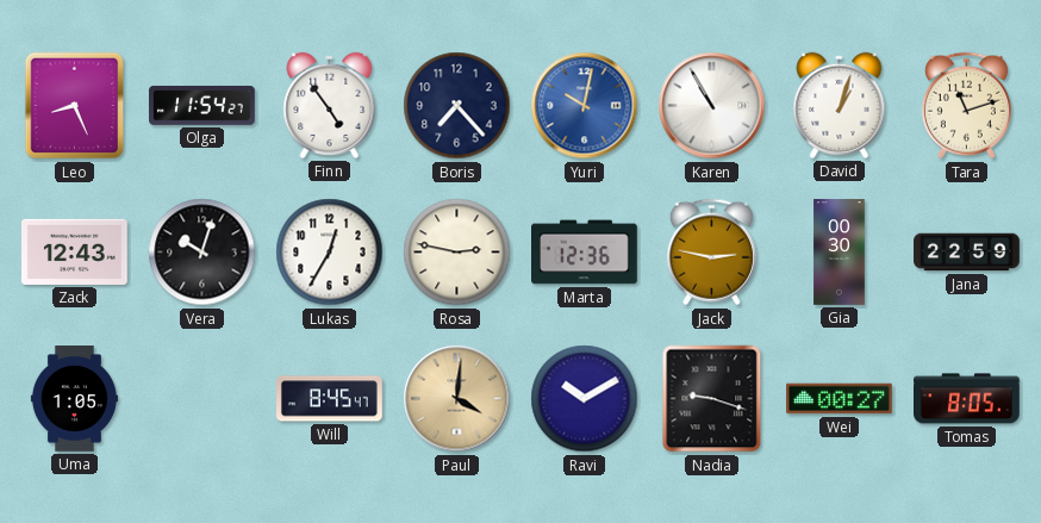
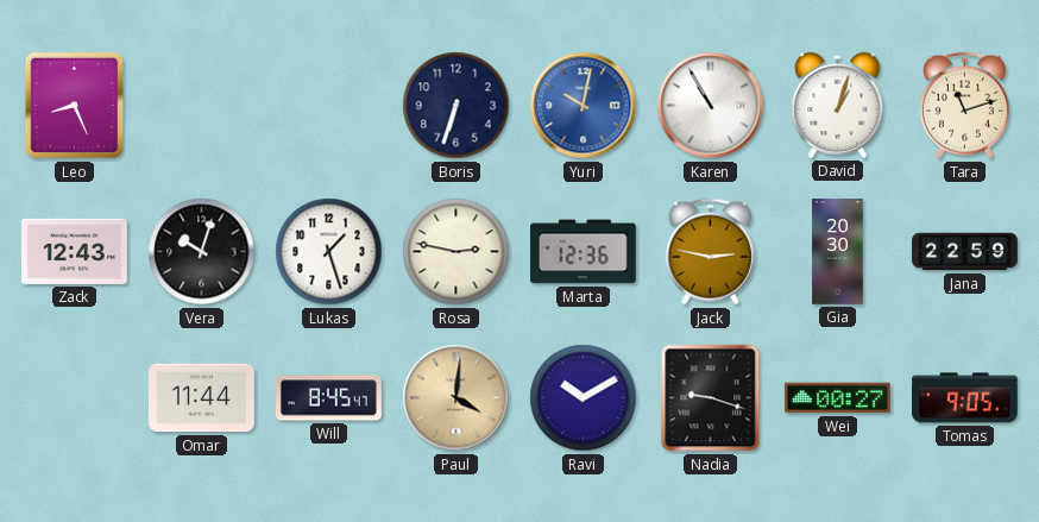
Olga: 11:54 -> none (202, 106)
Finn: 4:54 -> none (330, 105)
Boris: 7:23 -> 6:33 (456, 106)
Lukas: 12:35 -> 1:27 (329, 252)
Gia: 00:30 -> 20:30 (838, 252)
Uma: 1:05 -> none (74, 399)
Omar: none -> 11:44 (202, 398)
Tomas: 8:05 -> 9:05 (965, 398)
